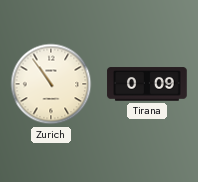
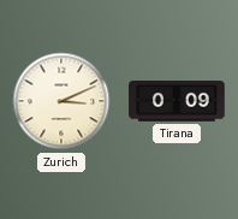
Zurich: 10:54 -> 3:11 (61, 101)
